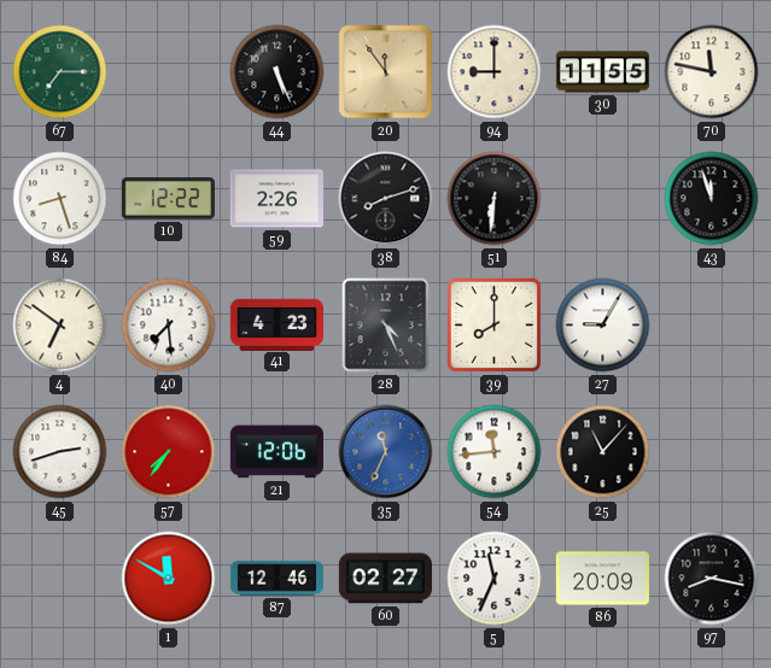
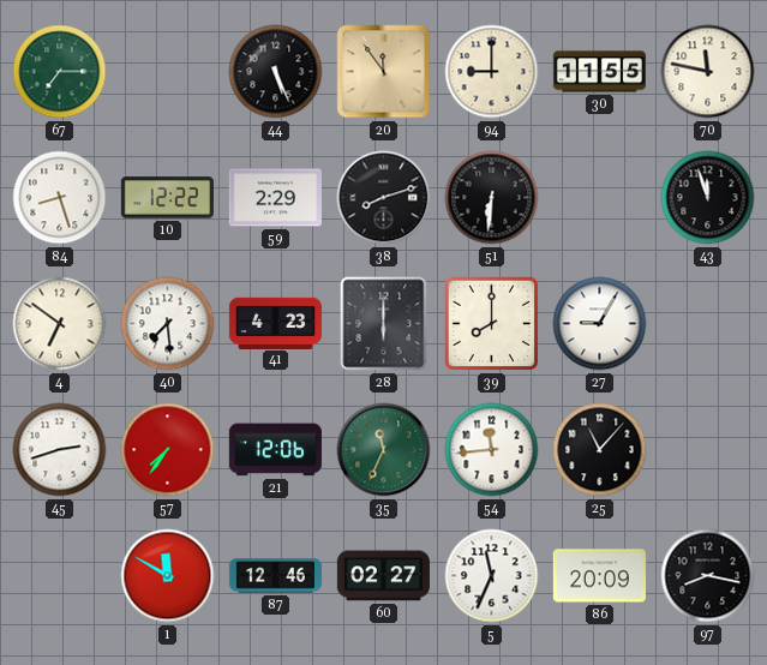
59: 2:26 -> 2:29 (275, 198)
28: 4:26 -> 6:00 (384, 324)
35 dial: blue -> green (384, 450)
